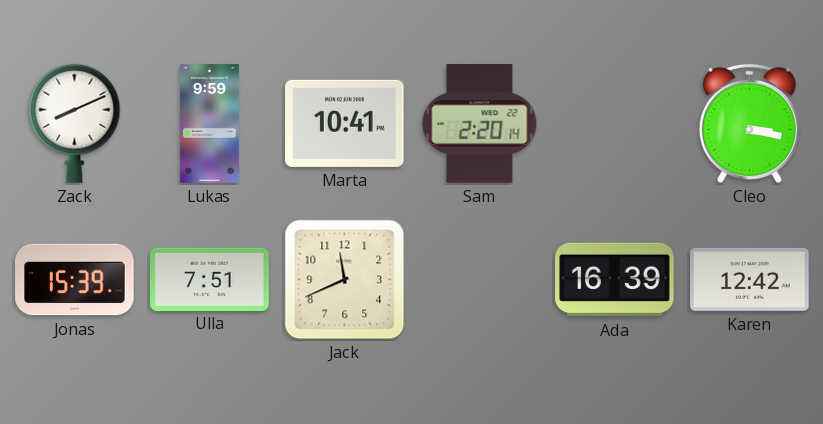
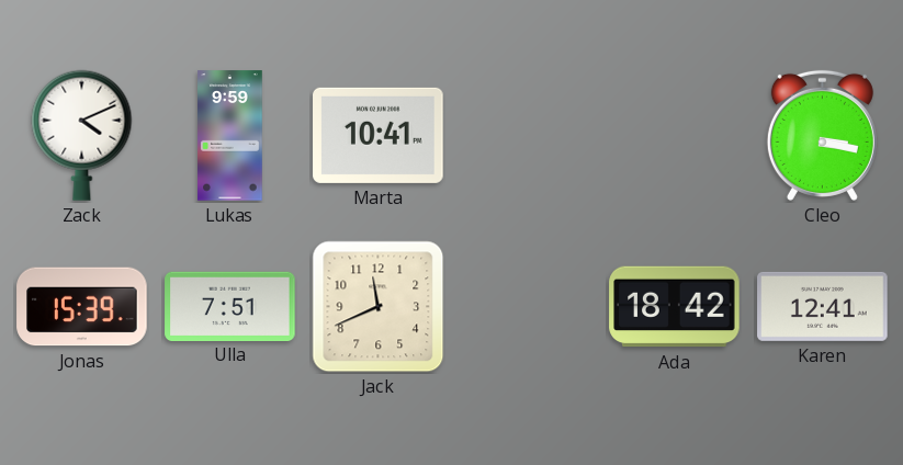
Zack: 8:11 -> 4:11 (82, 135)
Sam: 2:20 -> none (480, 124)
Ada: 16:39 -> 18:42 (675, 307)
Karen: 12:42 -> 12:41 (823, 306)
